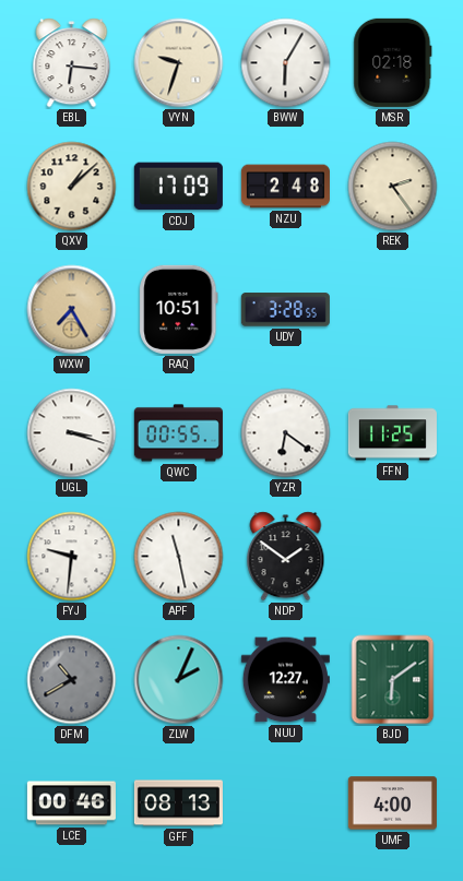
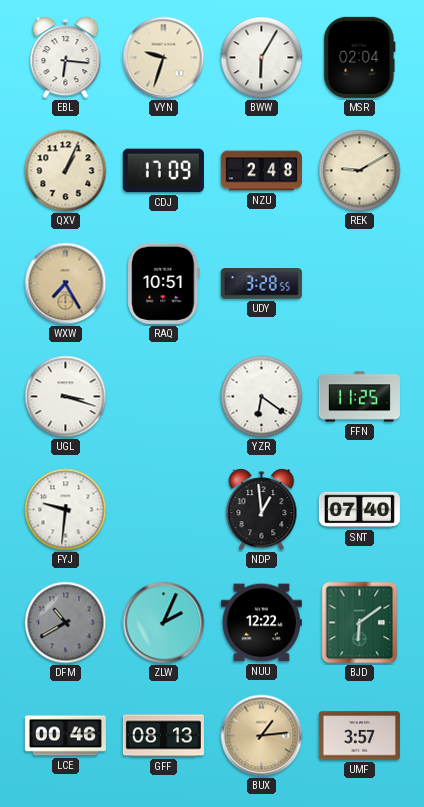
MSR: 02:18 -> 02:04 (360, 57)
QXV: 1:08 -> 1:04 (66, 171)
REK: 2:24 -> 9:10 (360, 171)
QWC: 00:55 -> none (178, 433)
APF: 11:28 -> none (179, 557)
NDP: 1:51 -> 12:59 (262, 510)
SNT: none -> 07:40 (359, 510)
NUU: 12:27 -> 12:22 (261, 623)
BUX: none -> 1:14 (262, 736)
UMF: 4:00 -> 3:57 (359, 736)
